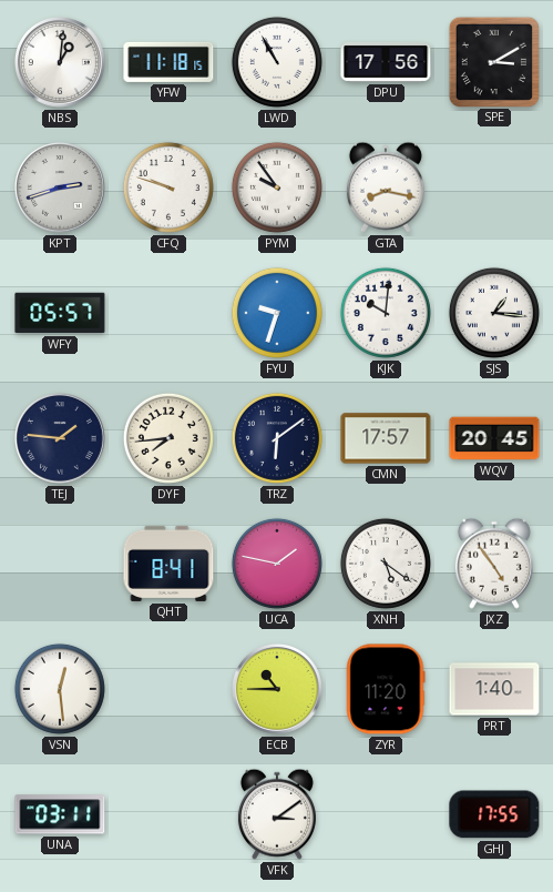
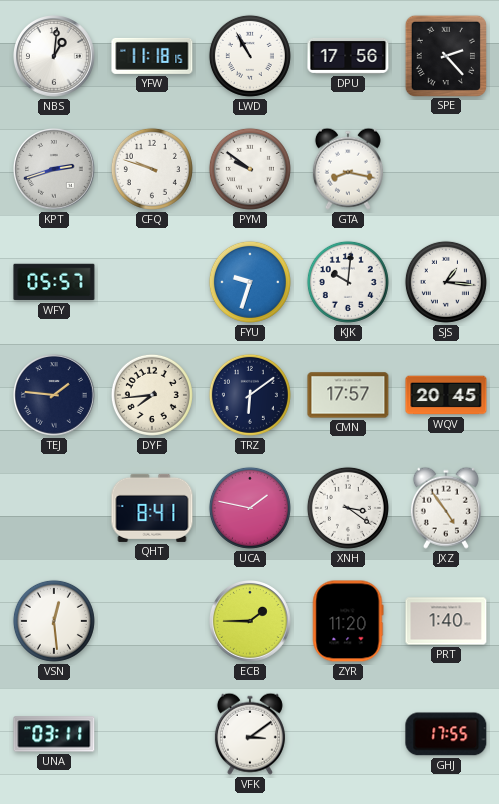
SPE: 3:10 -> 2:23 (445, 55)
PYM: 9:54 -> 9:51 (250, 169)
XNH: 5:21 -> 3:21 (348, 508)
ECB: 10:45 -> 1:45 (251, 622)
